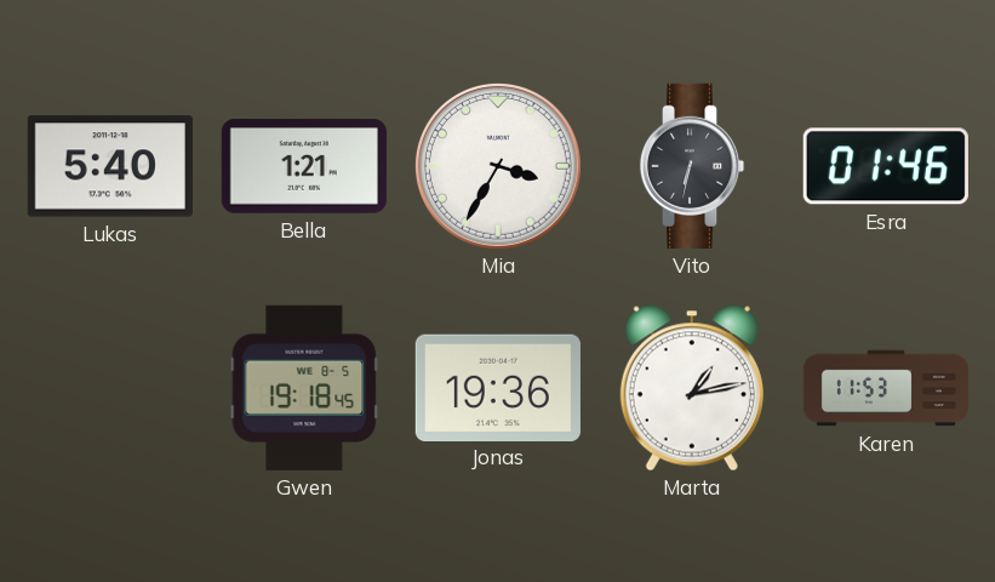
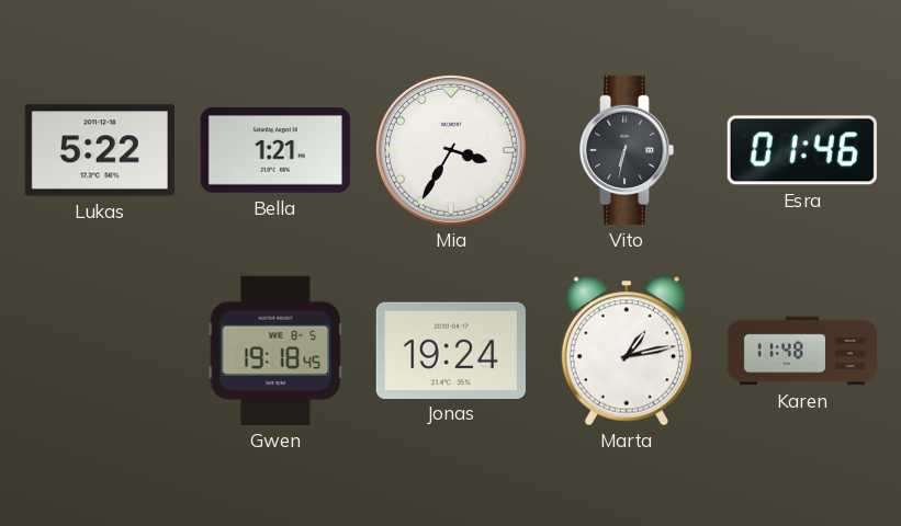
Lukas: 5:40 -> 5:22 (100, 150)
Jonas: 19:36 -> 19:24 (451, 350)
Karen: 11:53 -> 11:48 (802, 351)
